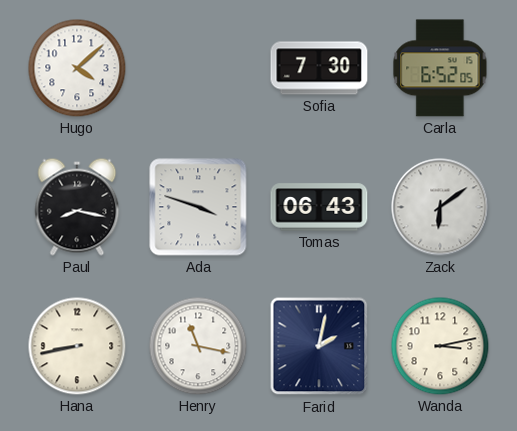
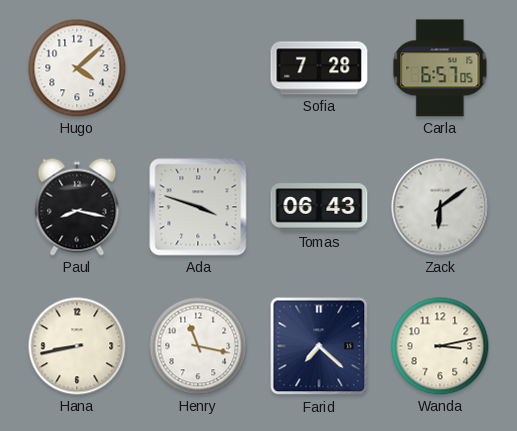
Sofia: 7:30 -> 7:28 (319, 68)
Carla: 6:52 -> 6:57 (440, 68)
Farid: 2:02 -> 7:22 (319, 346)
